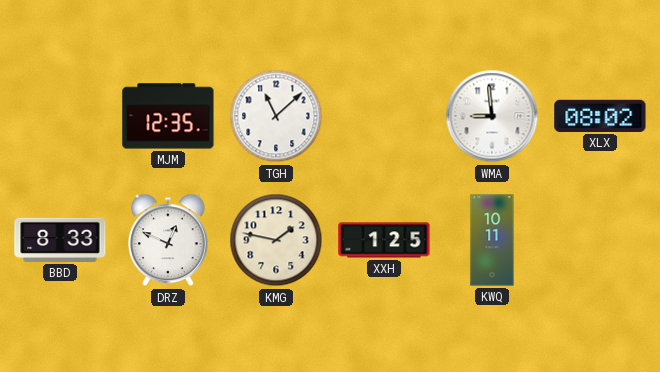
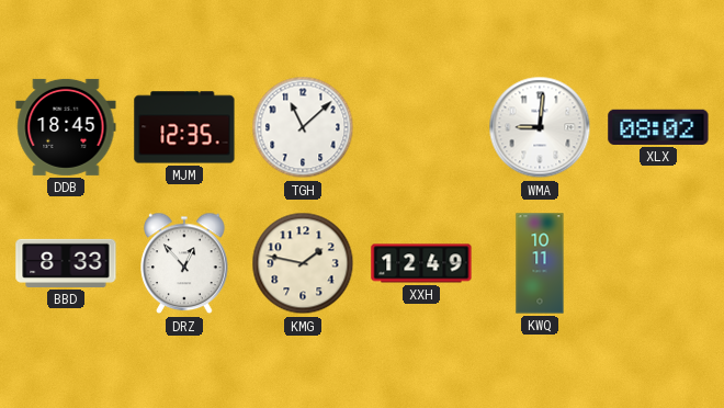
DDB: none -> 18:45 (66, 127)
WMA: 8:59 -> 9:01 (540, 127)
DRZ: 12:49 -> 12:53 (184, 263)
XXH: 1:25 -> 12:49 (421, 263)
